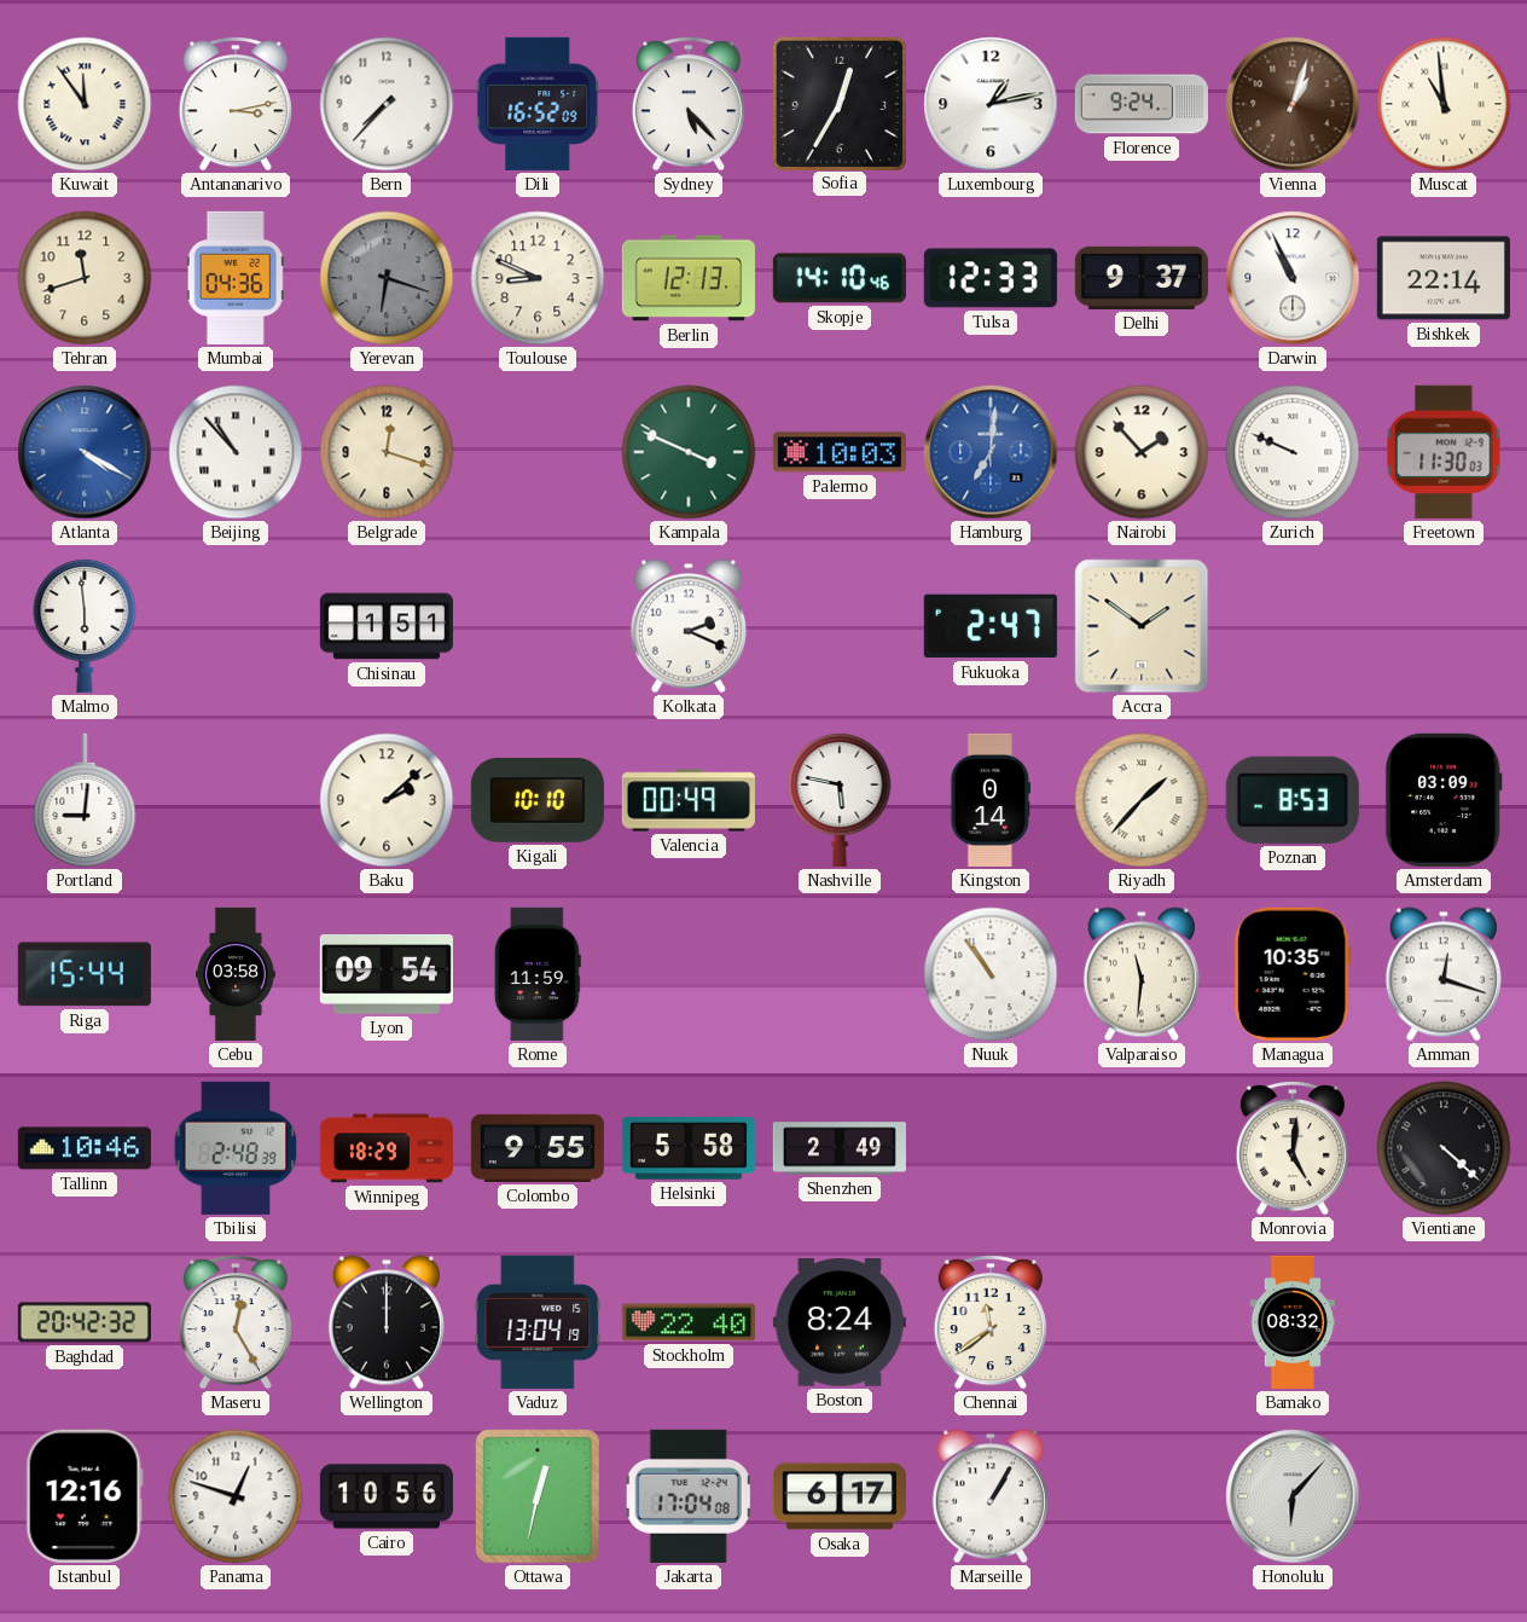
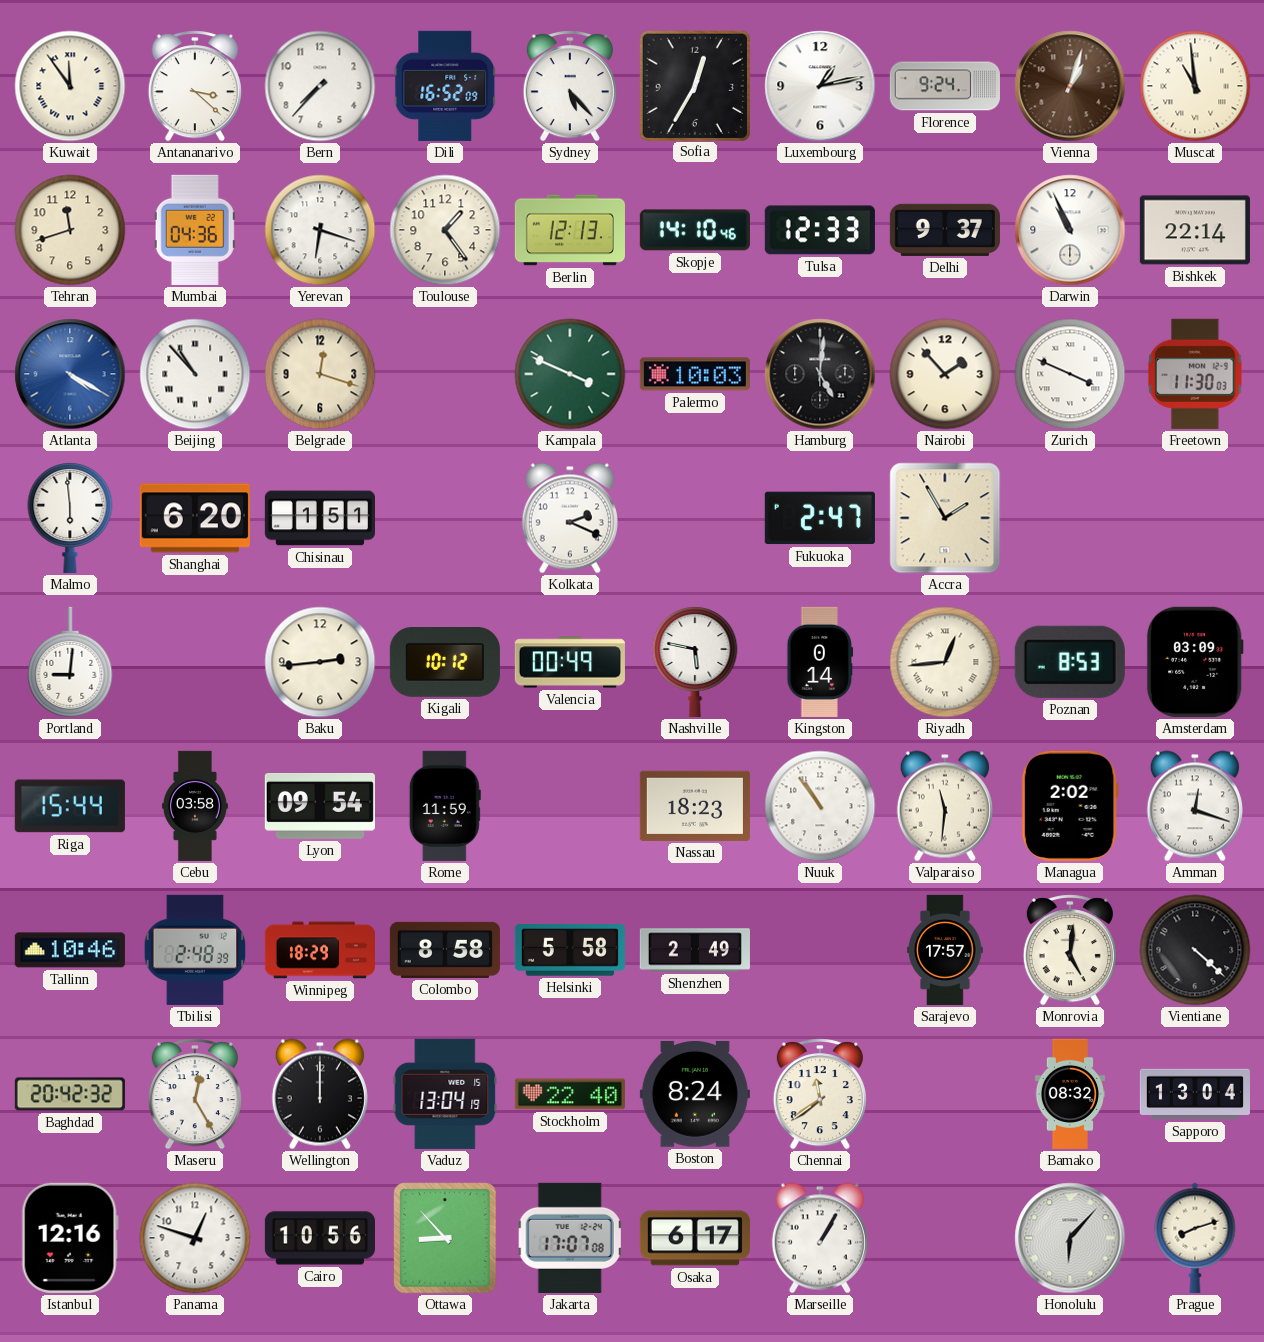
Antananarivo: 3:13 -> 3:22 (195, 86)
Yerevan dial: grey -> white (320, 230)
Toulouse: 8:49 -> 1:24 (445, 230)
Hamburg: 7:01 -> 5:01 (820, 374)
Hamburg dial: blue -> black (820, 374)
Zurich: 9:49 -> 3:49 (1070, 374)
Shanghai: none -> 6:20 (195, 518)
Accra: 1:51 -> 1:55 (945, 518)
Baku: 2:08 -> 2:44 (320, 662)
Kigali: 10:10 -> 10:12 (445, 663)
Riyadh: 1:37 -> 12:44 (945, 662)
Nassau: none -> 18:23 (695, 806)
Managua: 10:35 -> 2:02 (1070, 806)
Colombo: 9:55 -> 8:58 (445, 950)
Sarajevo: none -> 17:57 (945, 950)
Sapporo: none -> 13:04 (1195, 1094)
Ottawa: 12:32 -> 8:53 (445, 1238)
Jakarta: 17:04 -> 17:07 (570, 1238)
Prague: none -> 8:12 (1195, 1238)
